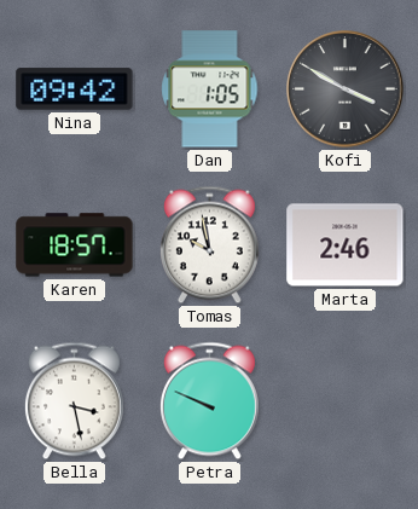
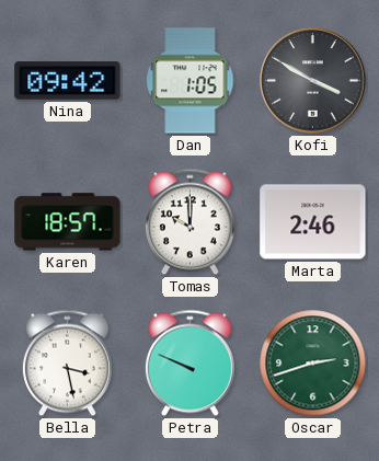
Tomas: 9:58 -> 10:00 (190, 222)
Oscar: none -> 2:42 (313, 364)
